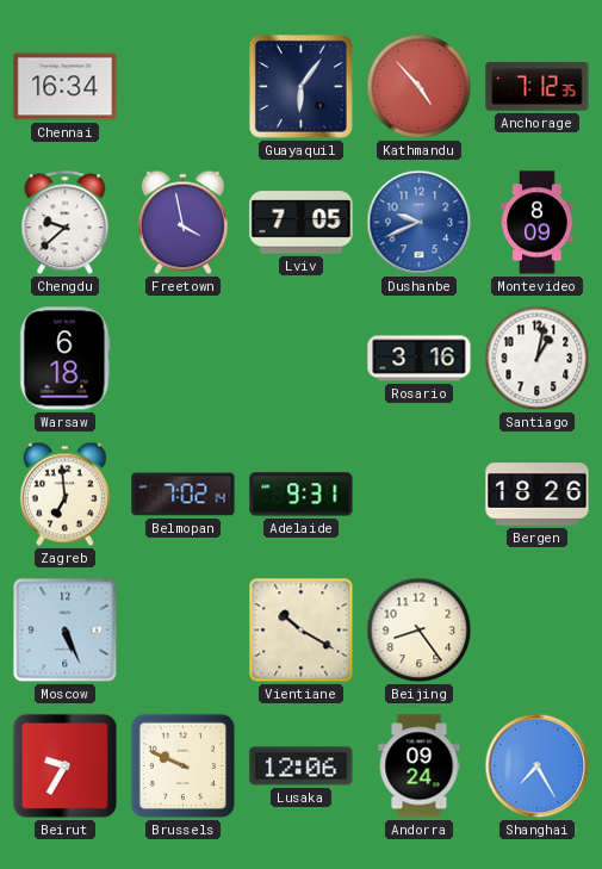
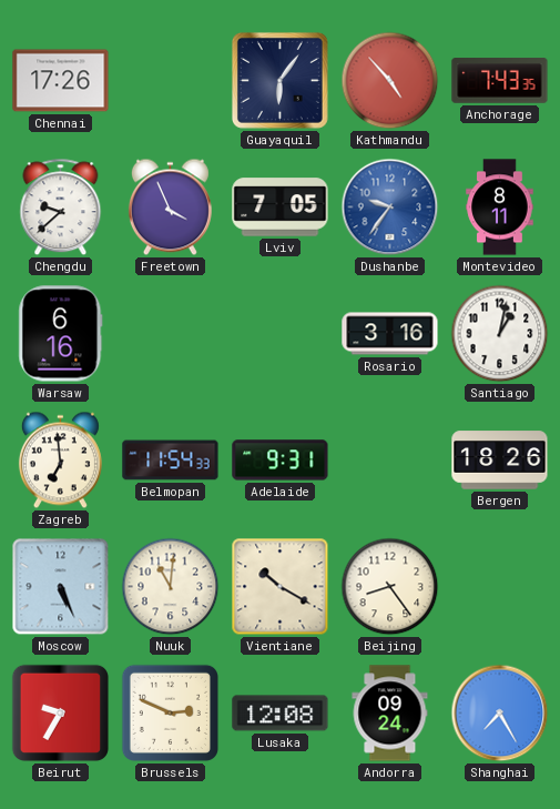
Chennai: 16:34 -> 17:26 (61, 81)
Anchorage: 7:12 -> 7:43 (500, 81)
Freetown: 3:58 -> 3:56 (170, 208)
Dushanbe: 9:41 -> 9:36 (390, 208)
Montevideo: 8:09 -> 8:11 (500, 208)
Warsaw: 6:18 -> 6:16 (61, 334)
Belmopan: 7:02 -> 11:54 (171, 461)
Nuuk: none -> 11:01 (171, 587)
Brussels: 9:49 -> 2:49 (170, 712)
Lusaka: 12:06 -> 12:08 (281, 714)
